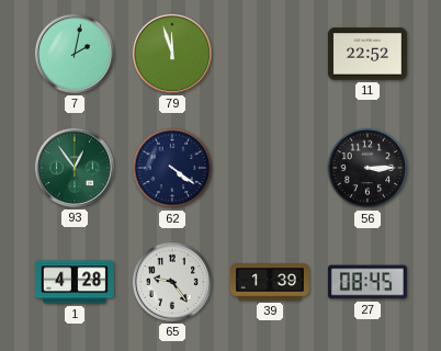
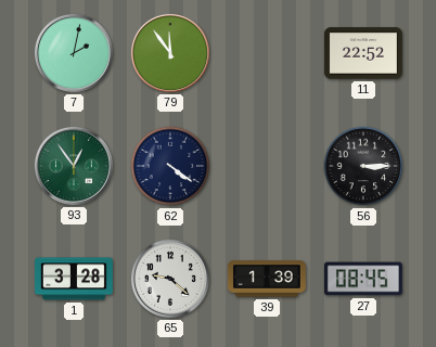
79: 11:57 -> 11:54 (170, 53)
1: 4:28 -> 3:28 (74, 279)
65: 9:24 -> 9:22 (170, 279)
